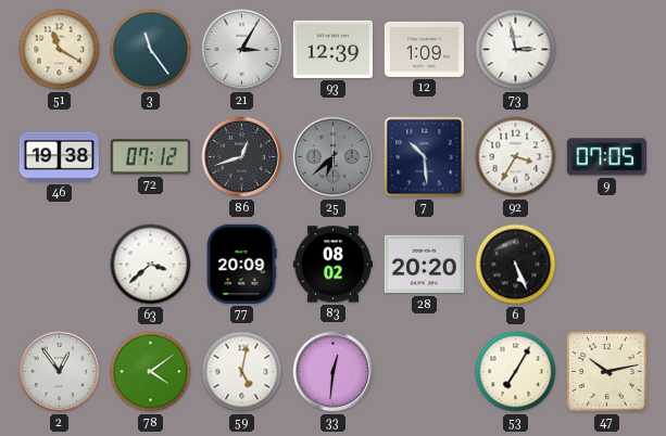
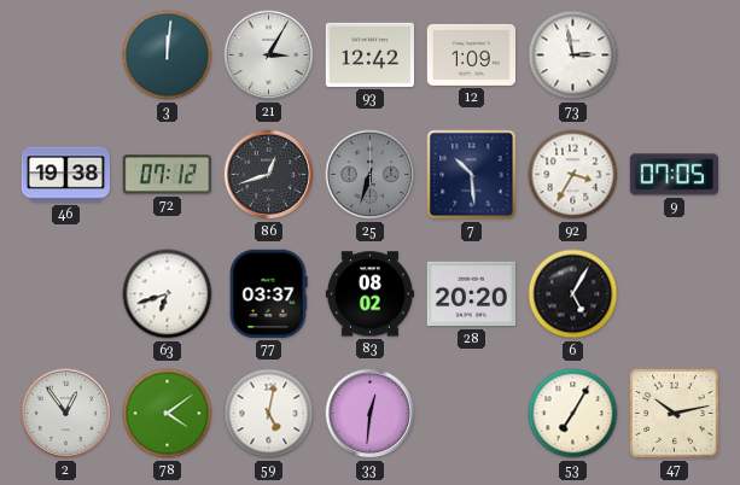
51: 11:20 -> none (60, 50)
3: 11:24 -> 12:01 (168, 55)
93: 12:39 -> 12:42 (369, 54)
25: 6:38 -> 6:33 (371, 175)
63: 3:38 -> 6:42 (168, 294)
77: 20:09 -> 03:37 (268, 293)
6: 5:26 -> 5:05 (573, 294)
